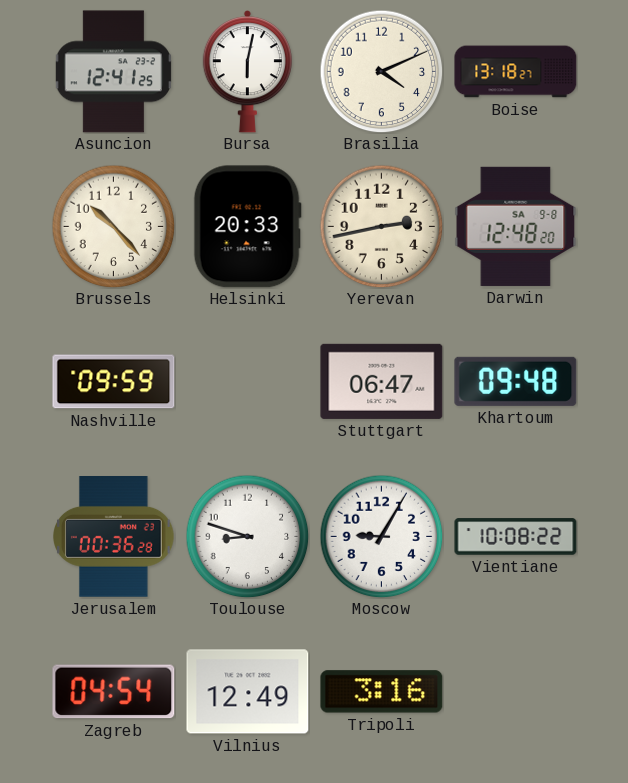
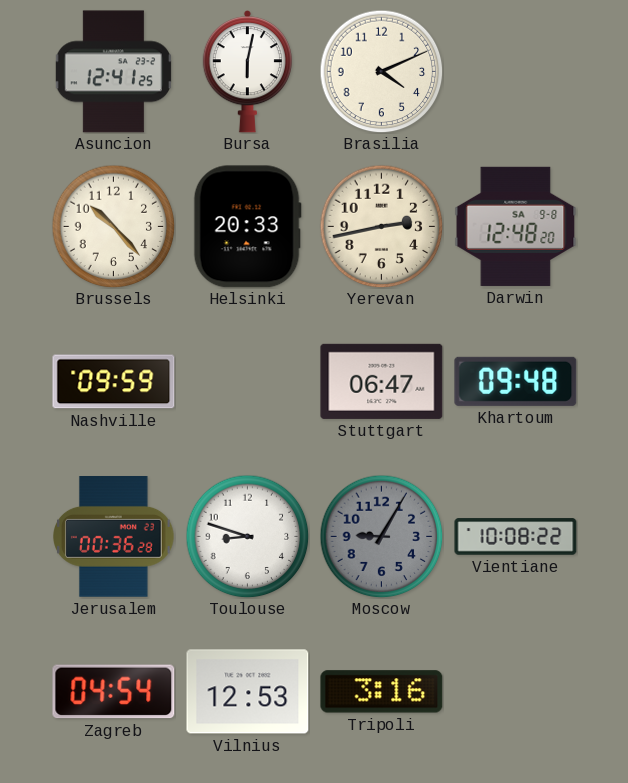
Boise: 13:18 -> none (516, 72)
Moscow dial: white -> grey (381, 536)
Vilnius: 12:49 -> 12:53 (248, 692)
